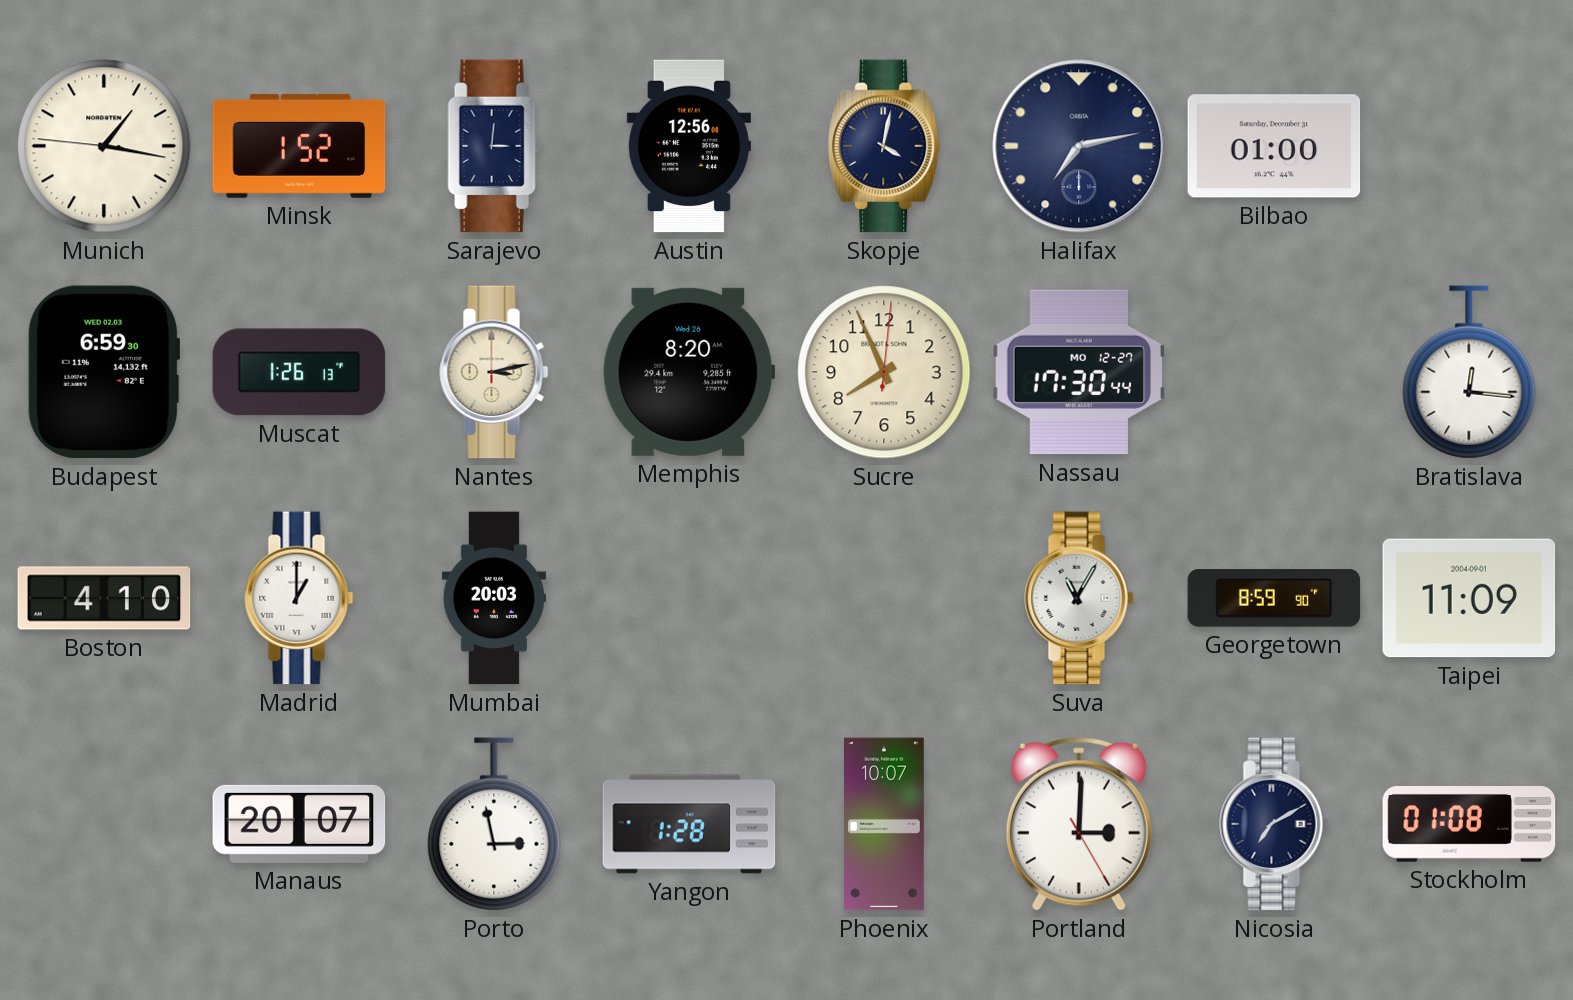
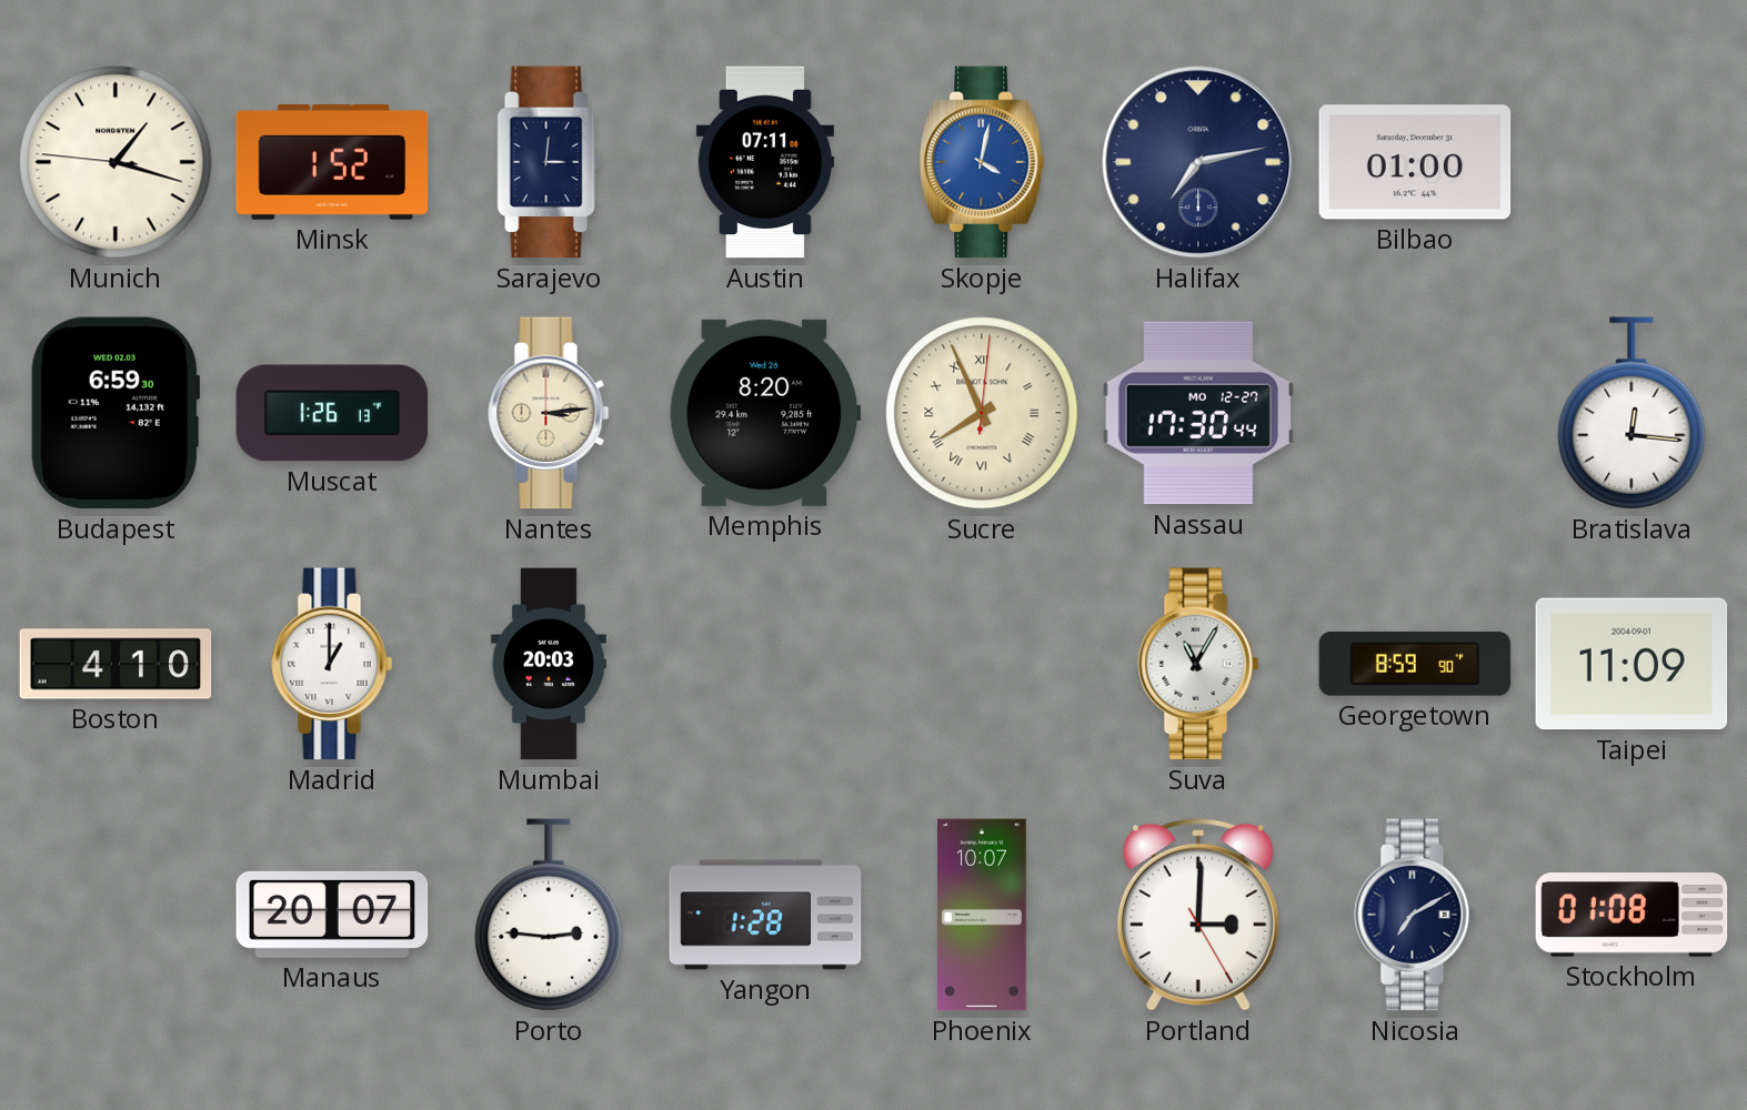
Munich: 1:16 -> 1:17 (116, 162)
Austin: 12:56 -> 07:11 (765, 162)
Skopje dial: navy -> blue (983, 162)
Nantes: 3:13 -> 3:14 (549, 413)
Sucre numerals: Arabic -> Roman (982, 413)
Porto: 2:58 -> 2:46 (549, 915)
